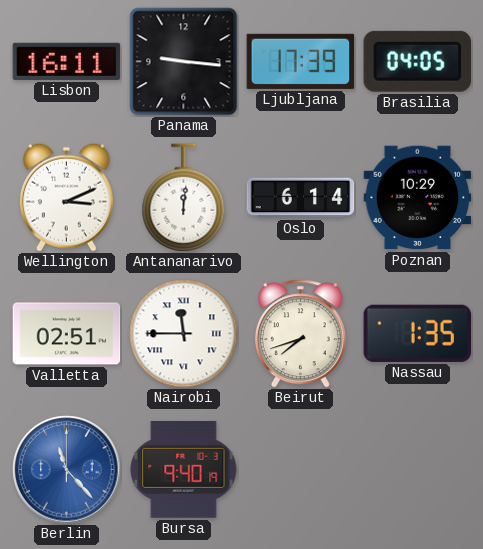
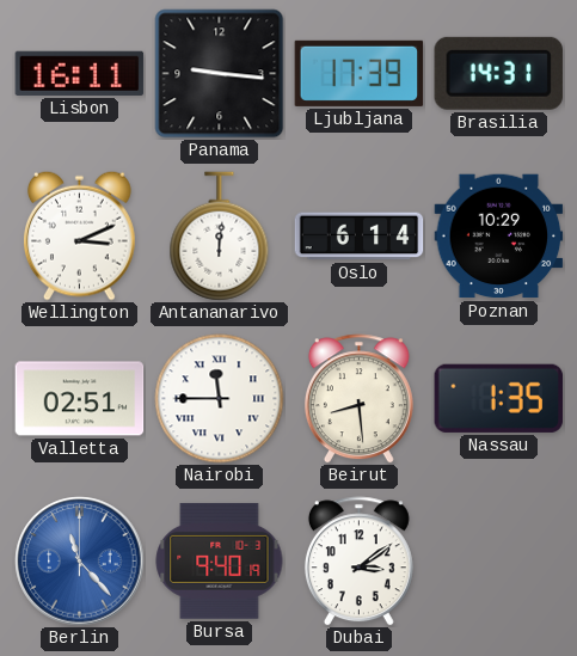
Brasilia: 04:05 -> 14:31 (498, 73)
Beirut: 7:42 -> 8:29 (358, 399)
Dubai: none -> 3:09 (358, 562)
